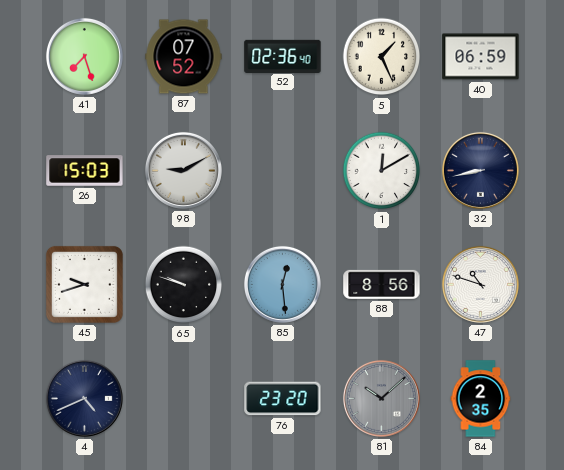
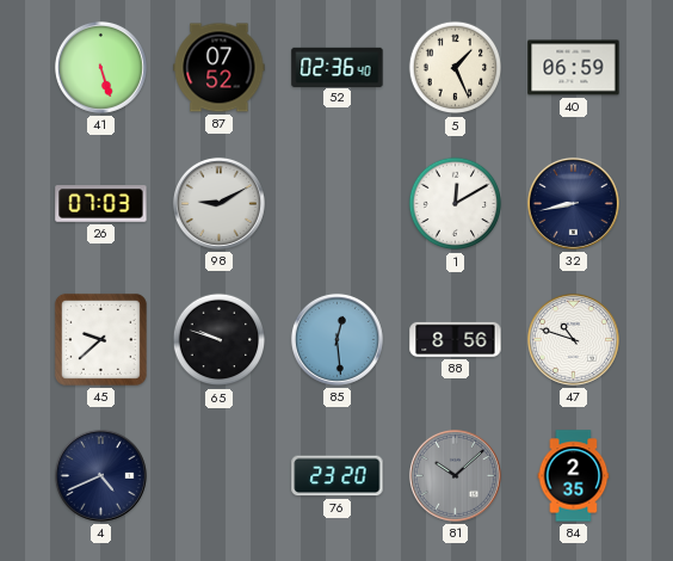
41: 7:27 -> 5:27 (100, 67)
26: 15:03 -> 07:03 (101, 204)
45: 9:42 -> 9:38 (100, 339)
